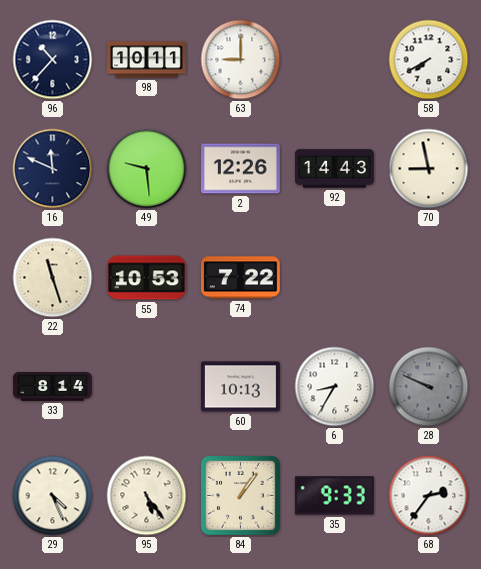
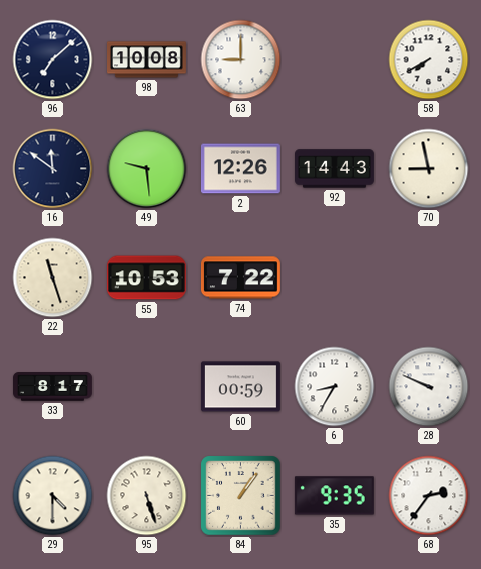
96: 10:37 -> 7:08 (53, 60)
98: 10:11 -> 10:08 (147, 60)
16: 11:49 -> 11:51 (53, 169)
33: 8:14 -> 8:17 (53, 387)
60: 10:13 -> 00:59 (240, 387)
28 dial: grey -> white (429, 387)
29: 4:26 -> 4:30 (53, 496)
95: 5:24 -> 5:27 (147, 496)
35: 9:33 -> 9:35 (334, 496)
